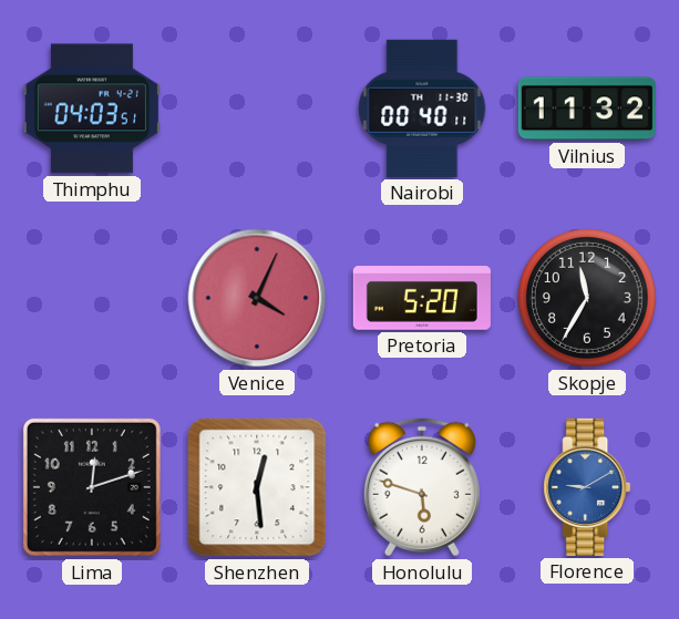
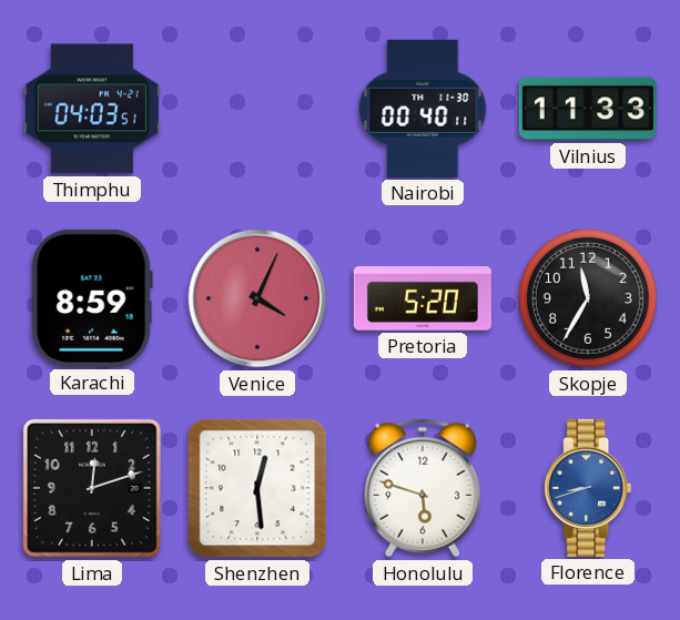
Vilnius: 11:32 -> 11:33 (588, 109)
Karachi: none -> 8:59 (92, 298)
Florence: 9:10 -> 8:42 (588, 488)
